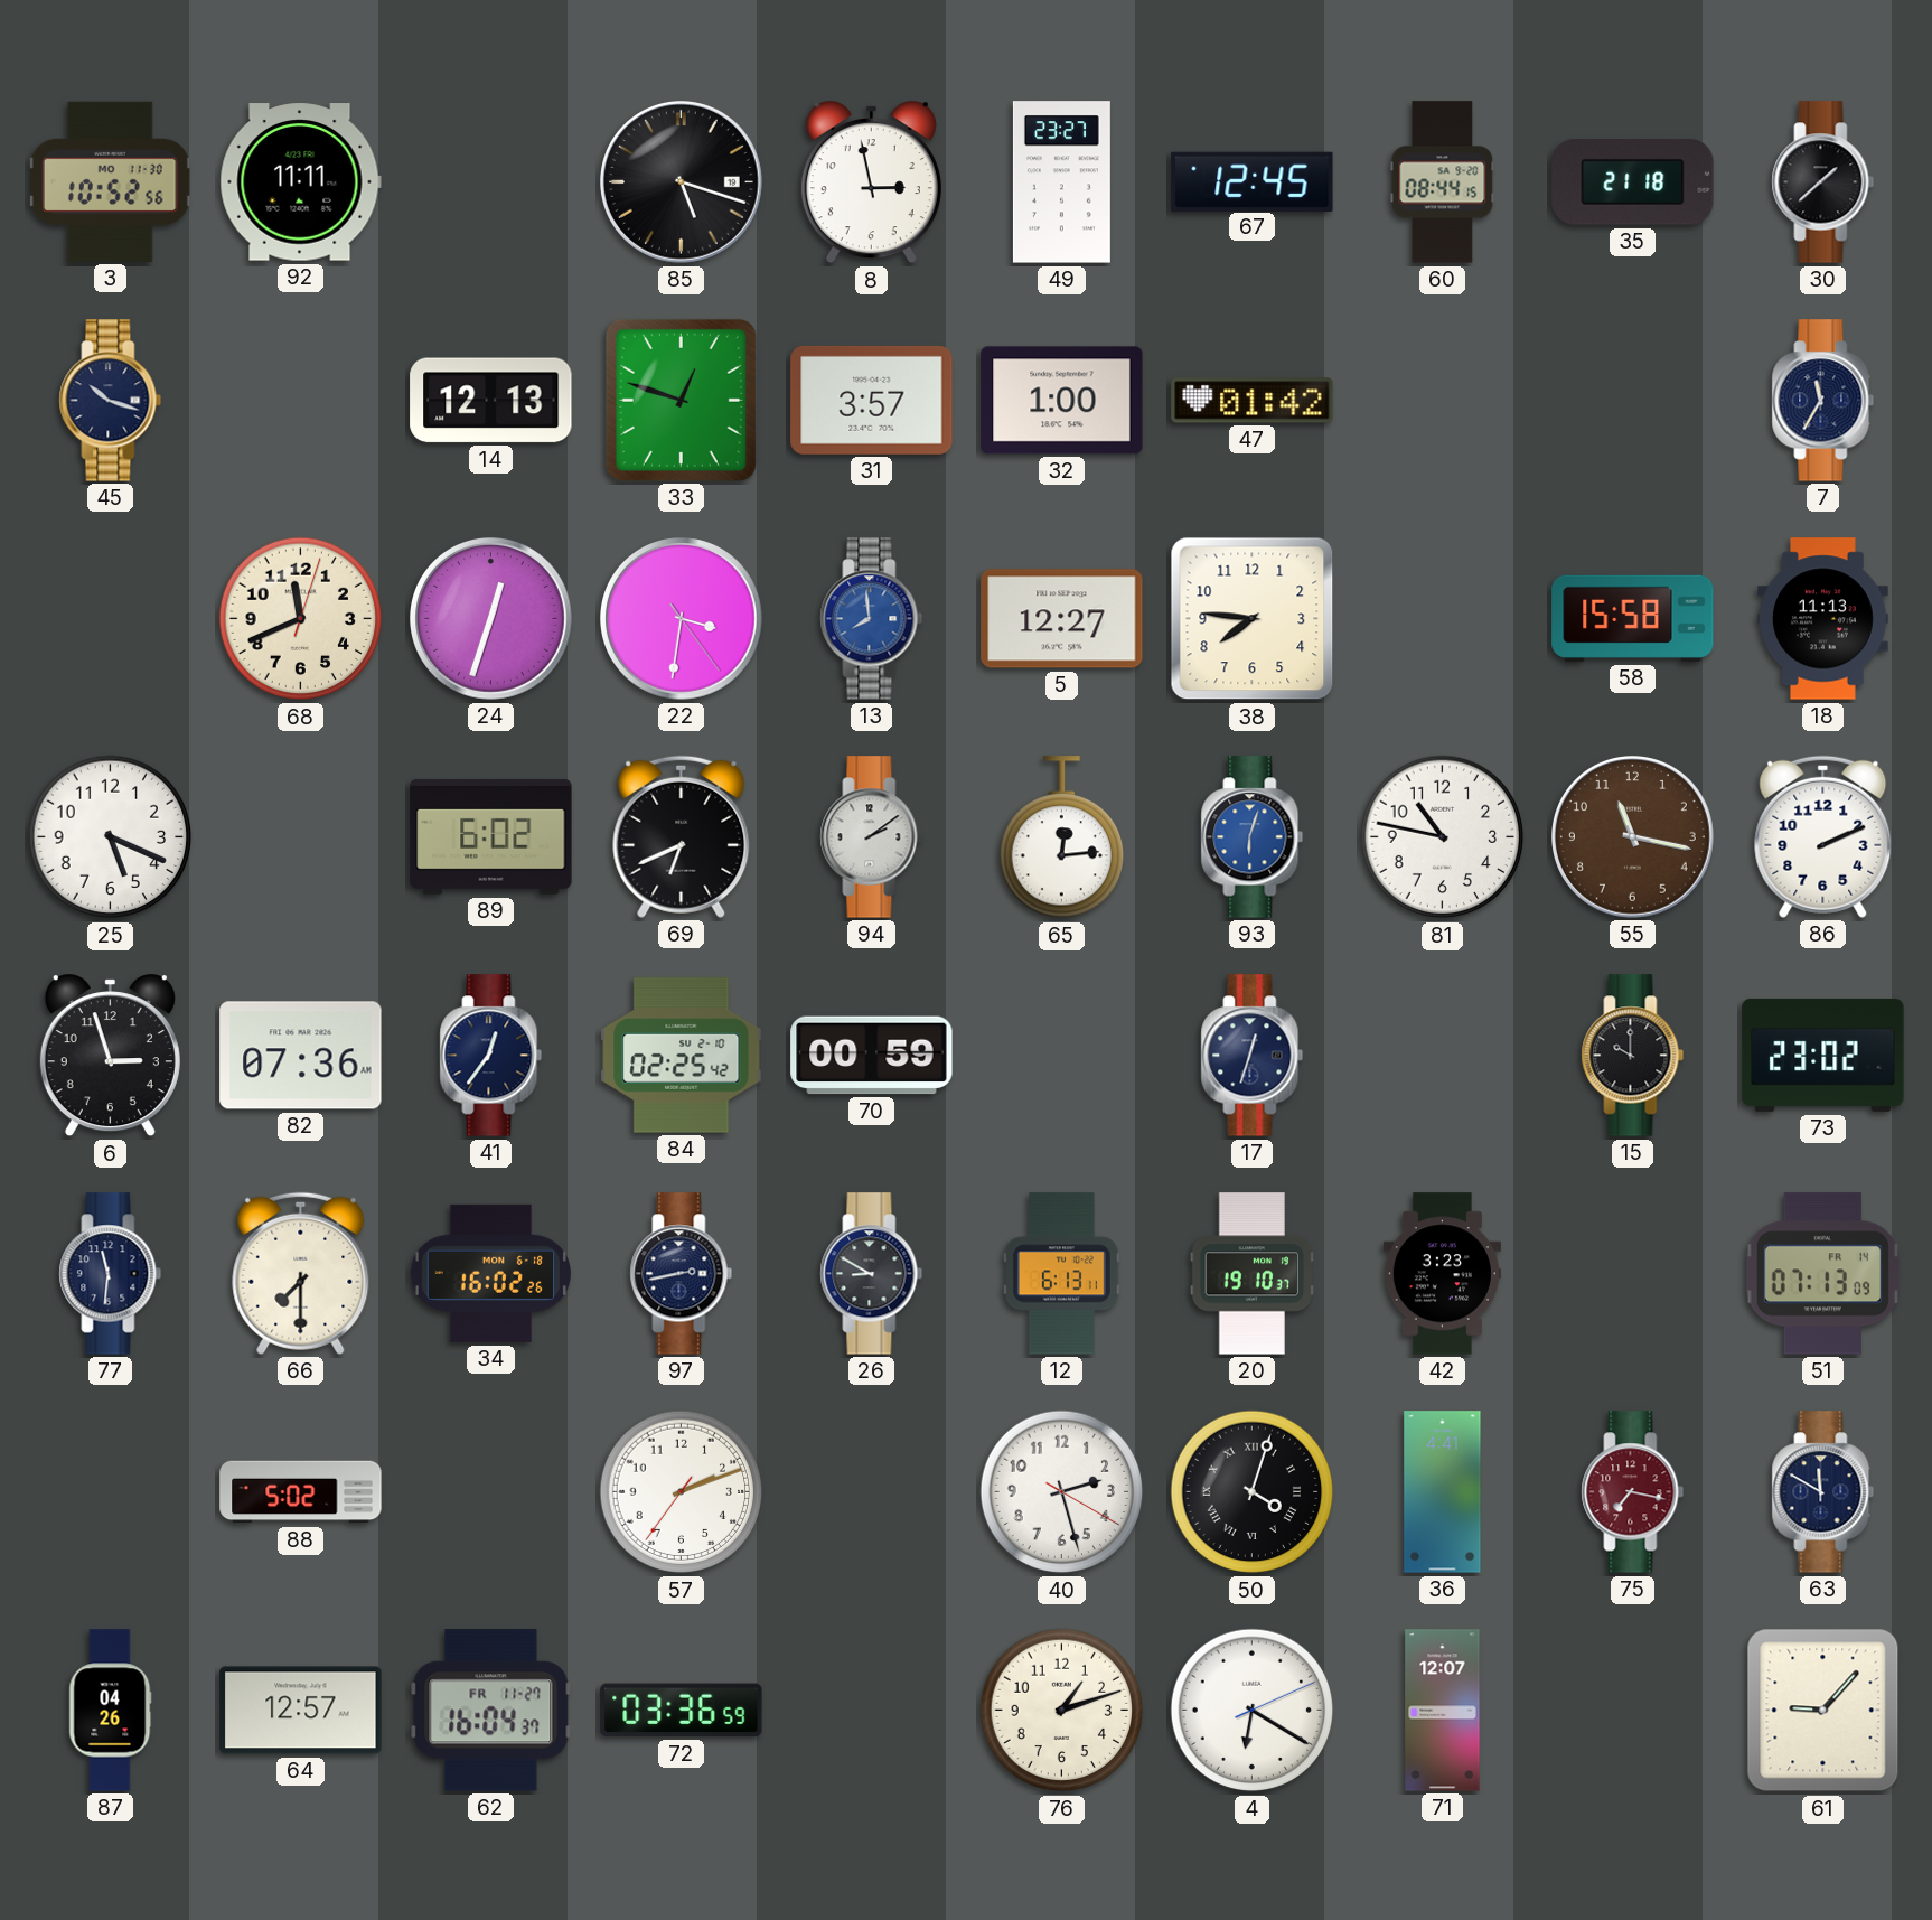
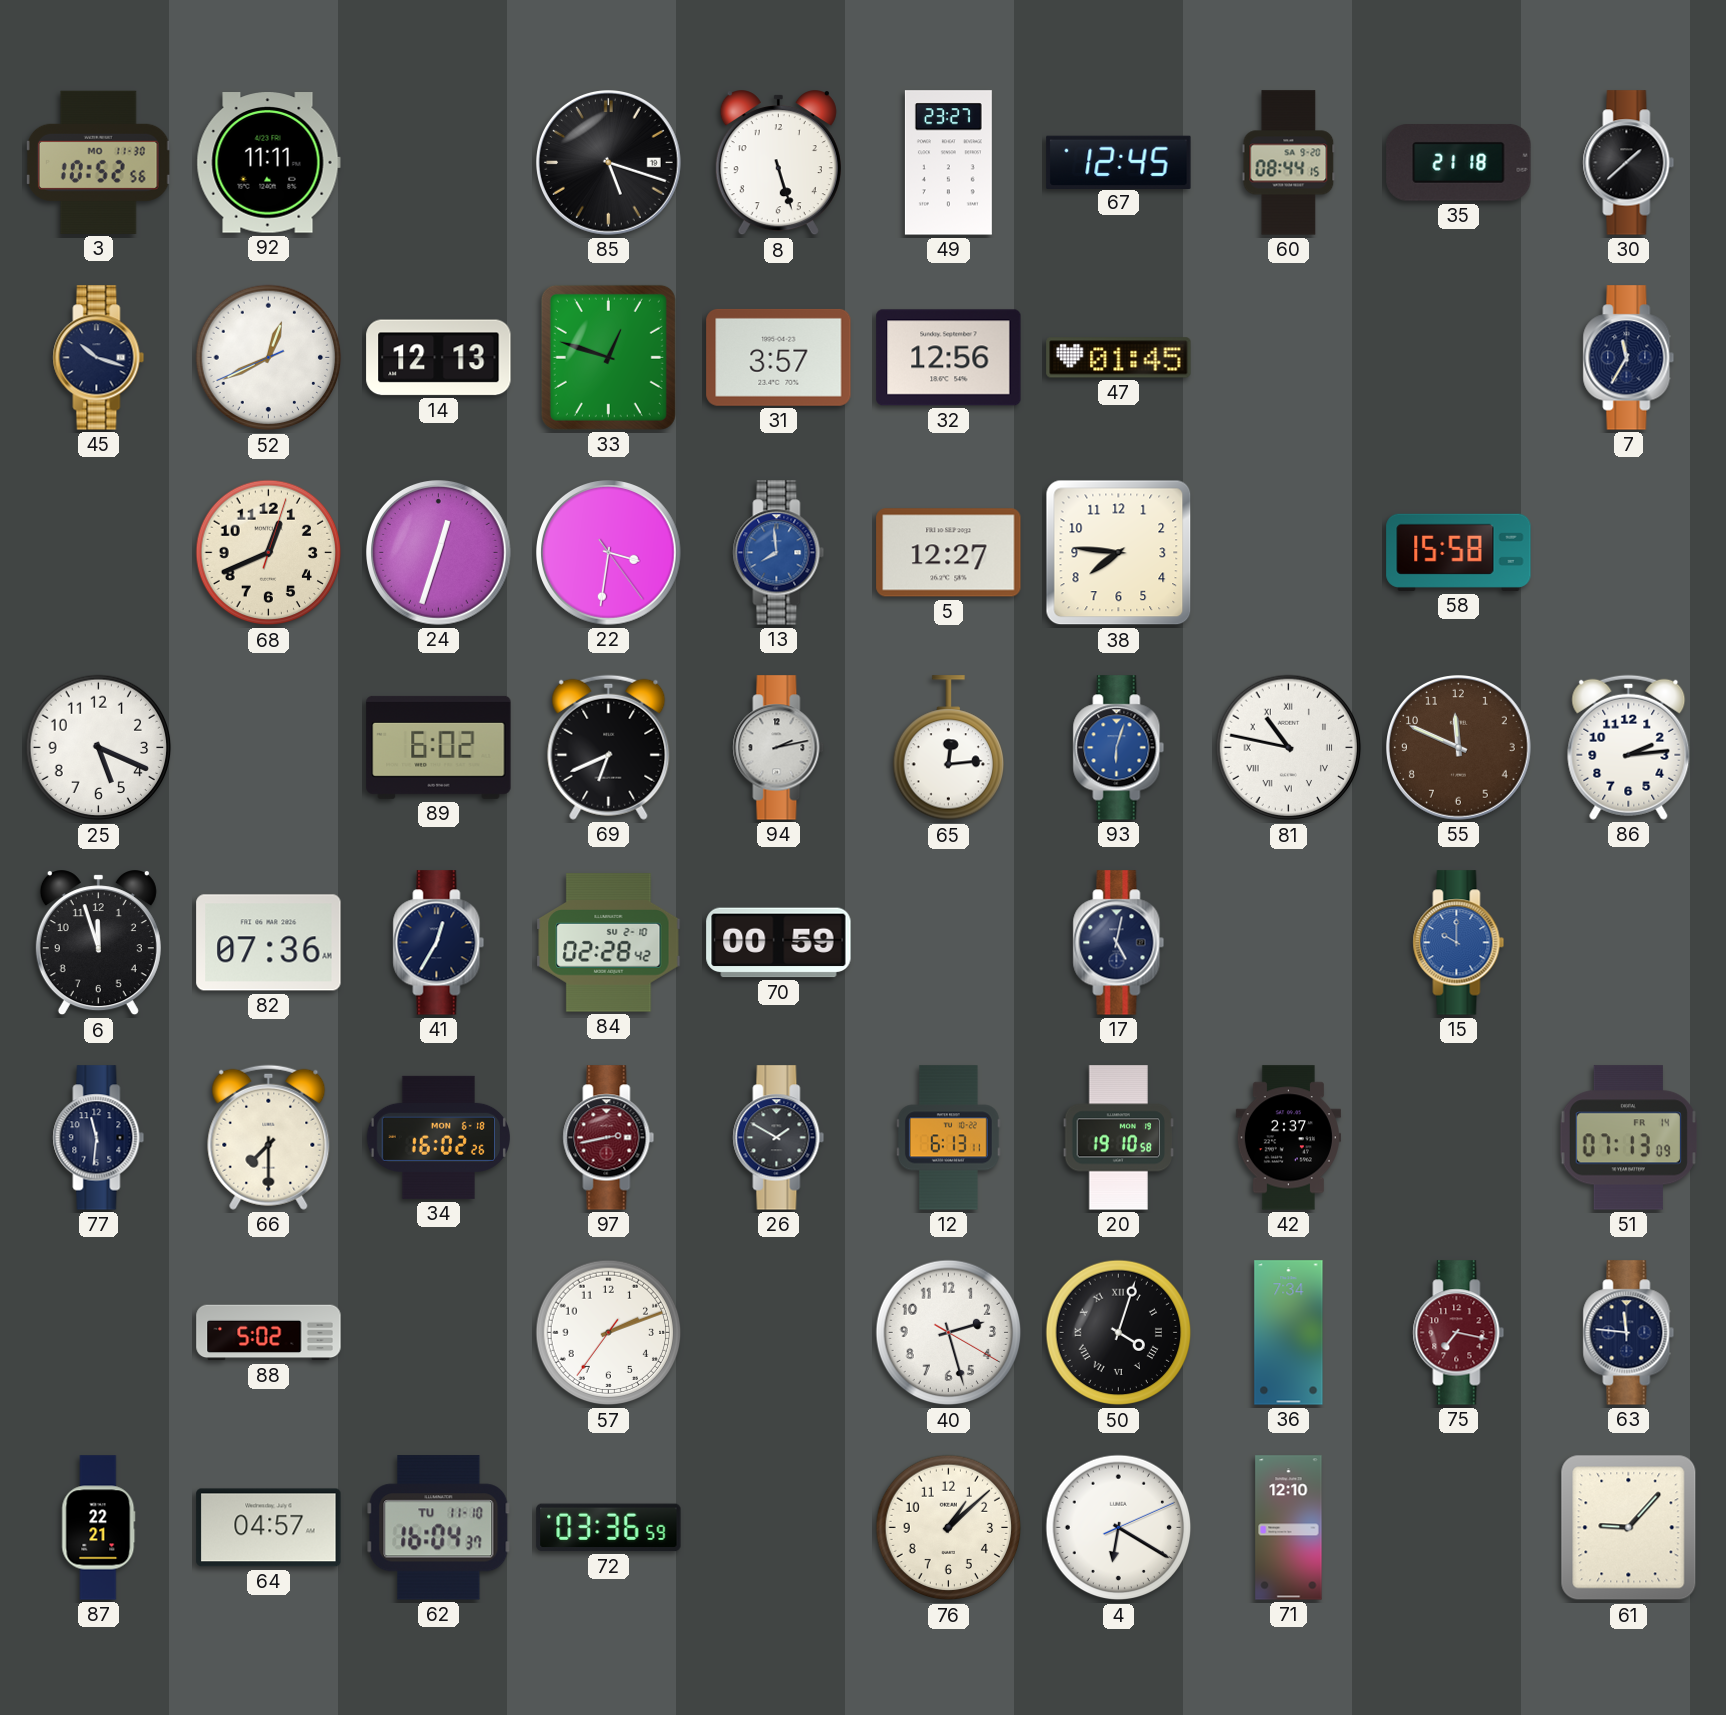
8: 2:58 -> 5:27 (778, 163)
52: none -> 12:40 (269, 358)
32: 1:00 -> 12:56 (949, 358)
47: 01:42 -> 01:45 (1119, 358)
68: 11:41 -> 12:41 (269, 553)
18: 11:13 -> none (1823, 619)
94: 2:09 -> 2:13 (779, 748)
81 numerals: Arabic -> Roman (1289, 748)
55: 11:17 -> 11:49 (1459, 748)
86: 2:11 -> 2:14 (1629, 747)
6: 2:57 -> 11:57 (98, 943)
41: 12:36 -> 12:35 (439, 943)
84: 02:25 -> 02:28 (609, 943)
17: 12:33 -> 5:02 (1119, 943)
15 dial: black -> blue (1459, 943)
73: 23:02 -> none (1823, 1055)
97 dial: navy -> burgundy (609, 1138)
26: 8:50 -> 1:50 (779, 1138)
20: 19:10:37 -> 19:10:58 (1119, 1138)
42: 3:23 -> 2:37 (1288, 1138)
36: 4:41 -> 7:34 (1289, 1333)
63: 11:50 -> 11:46 (1629, 1333)
87: 04:26 -> 22:21 (99, 1528)
64: 12:57 -> 04:57 (269, 1528)
62 date: FR 11-27 -> TU 11-10 (439, 1528)
76: 1:12 -> 1:08 (949, 1528)
71: 12:07 -> 12:10 (1289, 1528)
